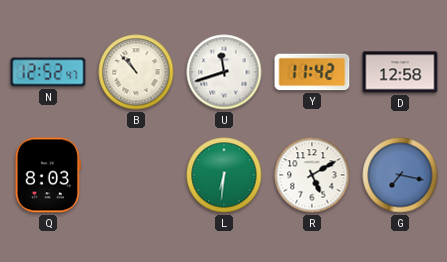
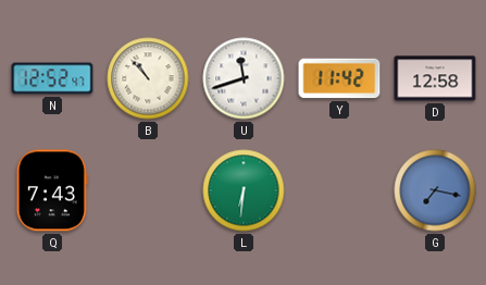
Q: 8:03 -> 7:43 (52, 190)
R: 5:10 -> none (312, 175)
